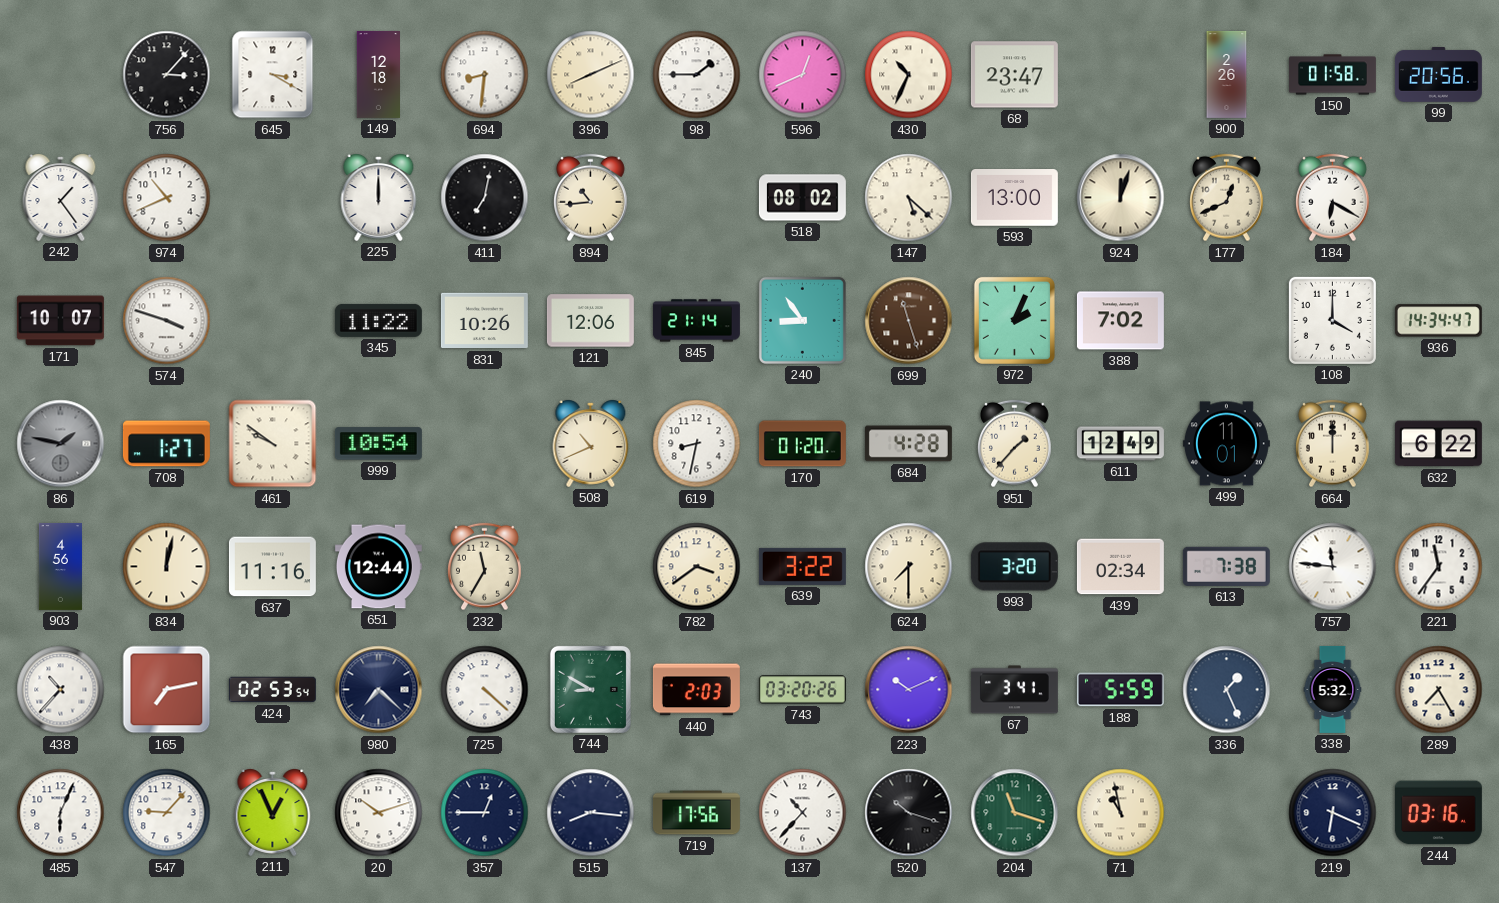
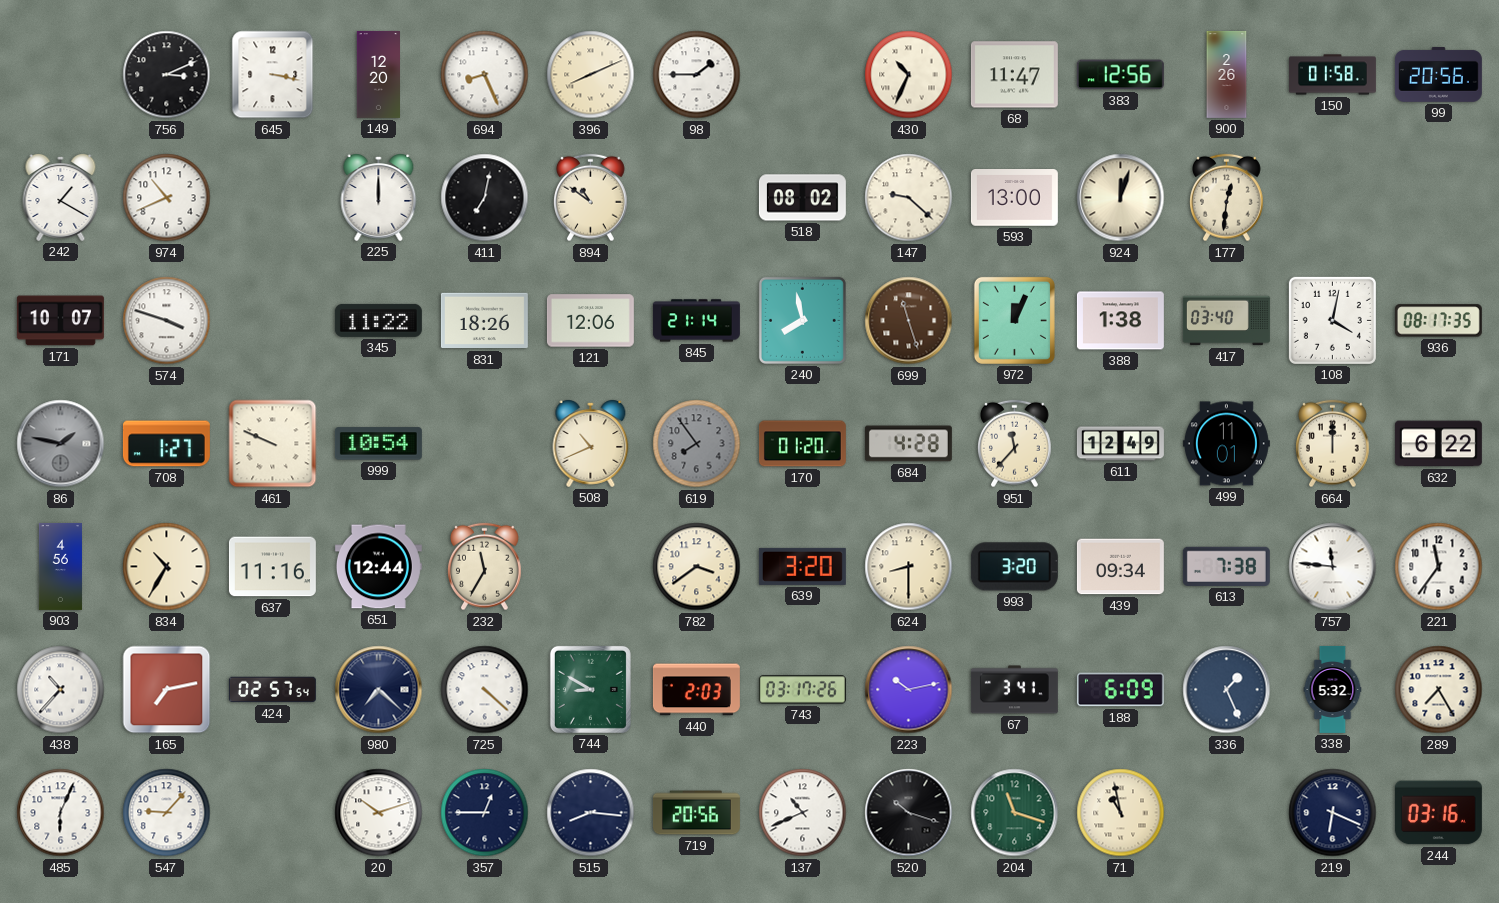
756: 3:07 -> 3:11 (167, 75)
645: 3:20 -> 3:17 (273, 75)
149: 12:18 -> 12:20 (379, 74)
694: 8:31 -> 8:26 (485, 75)
596: 12:41 -> none (803, 75)
68: 23:47 -> 11:47 (1014, 75)
383: none -> 12:56 (1120, 75)
242: 1:24 -> 1:20 (61, 198)
894: 10:44 -> 10:51 (591, 198)
147: 5:22 -> 9:22 (909, 198)
177: 12:41 -> 12:31 (1227, 198)
184: 6:20 -> none (1333, 198)
831: 10:26 -> 18:26 (484, 321)
240: 8:54 -> 7:58 (802, 320)
972: 2:04 -> 12:04 (1014, 320)
388: 7:02 -> 1:38 (1120, 321)
417: none -> 03:40 (1226, 321)
108: 4:00 -> 4:02 (1332, 320)
936: 14:34 -> 08:17 (1438, 321)
461: 9:51 -> 9:49 (273, 444)
619: 8:32 -> 7:54 (697, 444)
619 dial: white -> grey (697, 444)
951: 1:37 -> 11:37 (1015, 444)
834: 12:02 -> 10:35 (167, 567)
639: 3:22 -> 3:20 (802, 566)
624: 7:30 -> 8:30 (909, 567)
439: 02:34 -> 09:34 (1120, 567)
424: 02:53 -> 02:57 (272, 690)
743: 03:20 -> 03:17 (802, 690)
223: 10:11 -> 10:13 (909, 690)
188: 5:59 -> 6:09 (1120, 690)
211: 12:56 -> none (273, 813)
719: 17:56 -> 20:56 (696, 813)
137: 10:37 -> 10:41 (803, 813)
